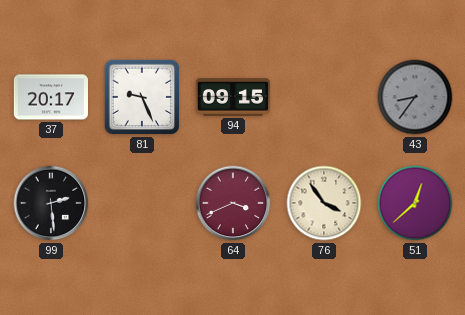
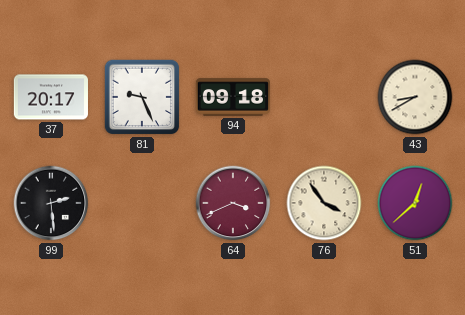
94: 09:15 -> 09:18 (233, 97)
43: 8:36 -> 8:40 (415, 97)
43 dial: grey -> cream (415, 97)
